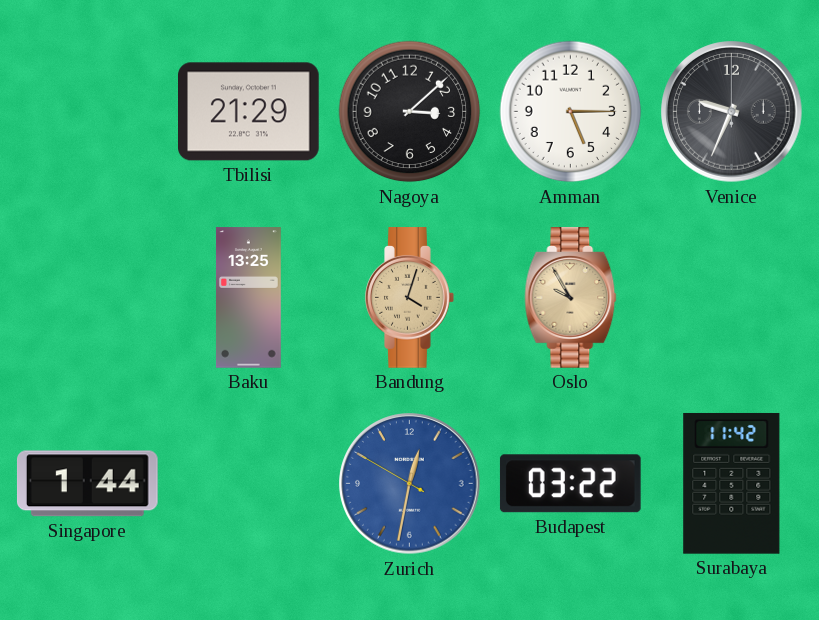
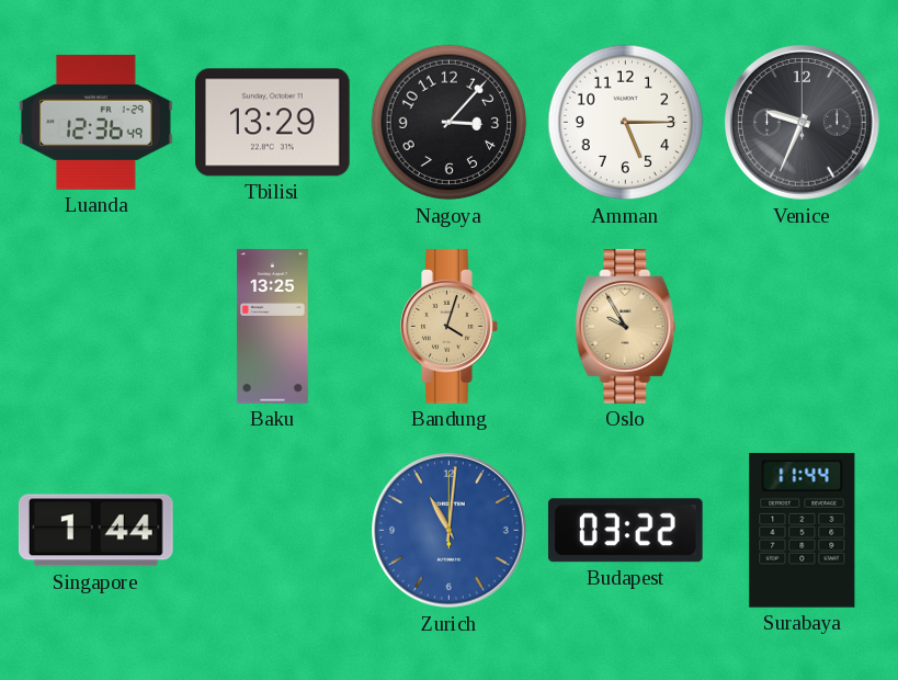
Luanda: none -> 12:36 (96, 122)
Tbilisi: 21:29 -> 13:29 (273, 123)
Nagoya: 3:08 -> 3:07 (450, 123)
Zurich: 12:31 -> 11:01 (450, 531)
Surabaya: 11:42 -> 11:44 (803, 530)
